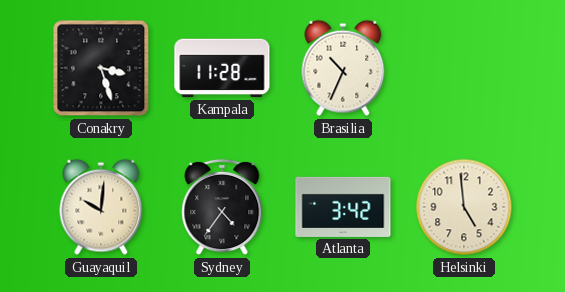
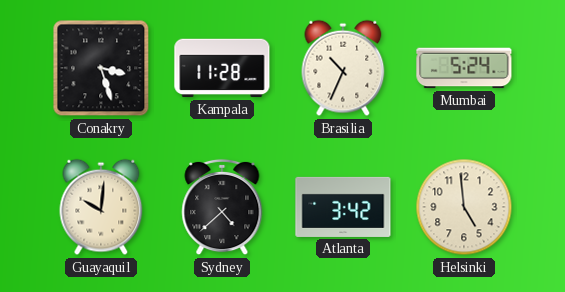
Mumbai: none -> 5:24 (464, 68)
Sydney: 4:36 -> 4:38 (222, 207)
